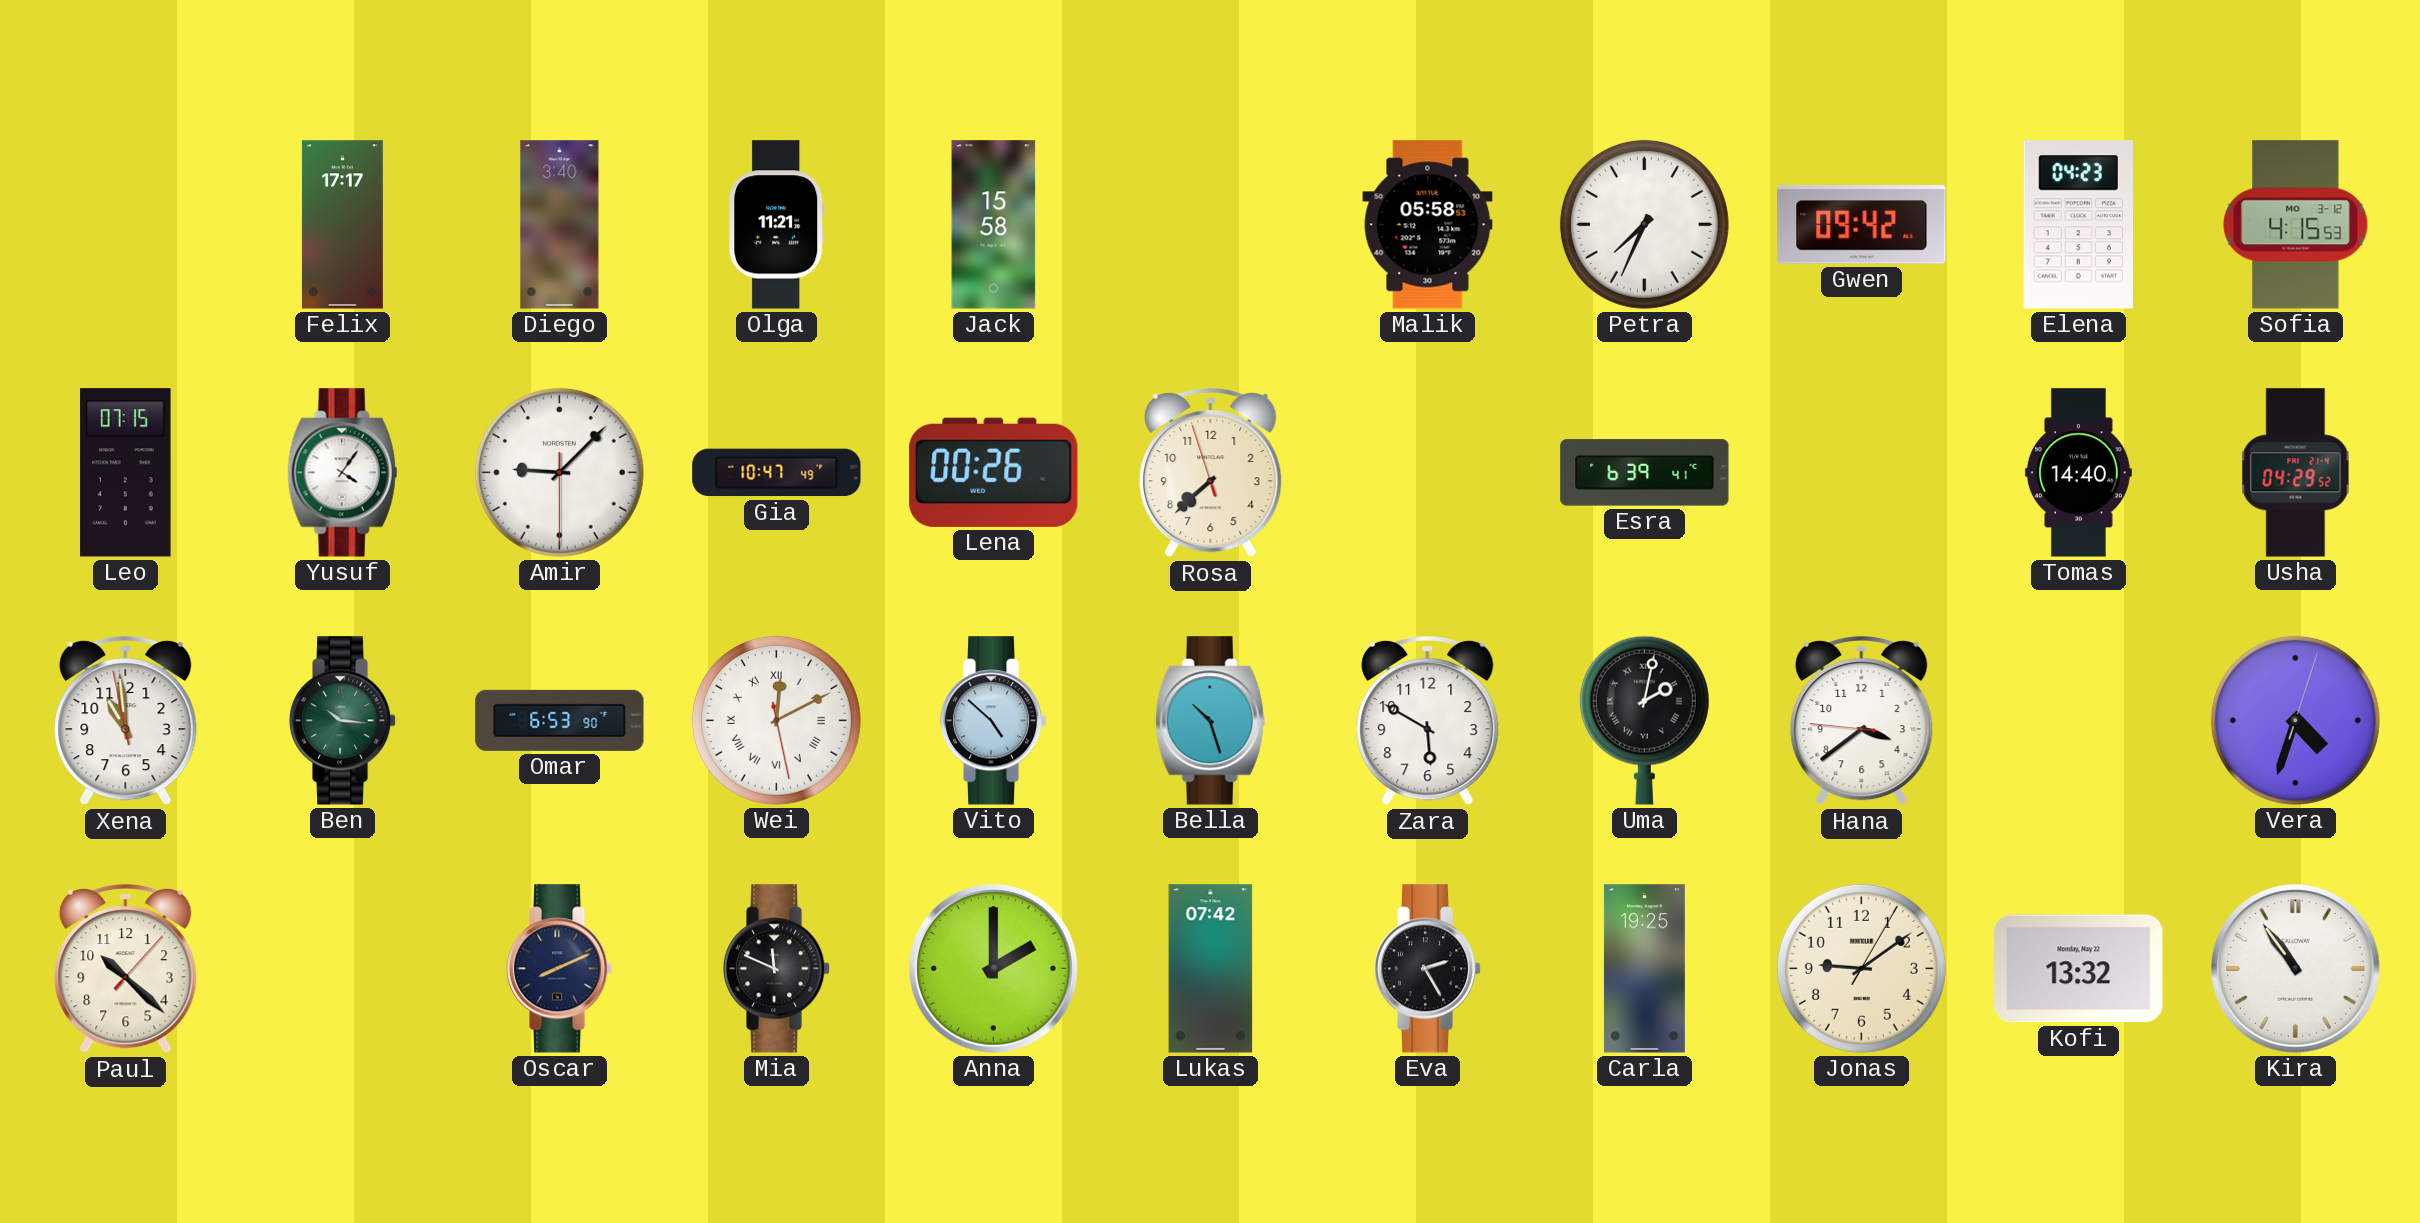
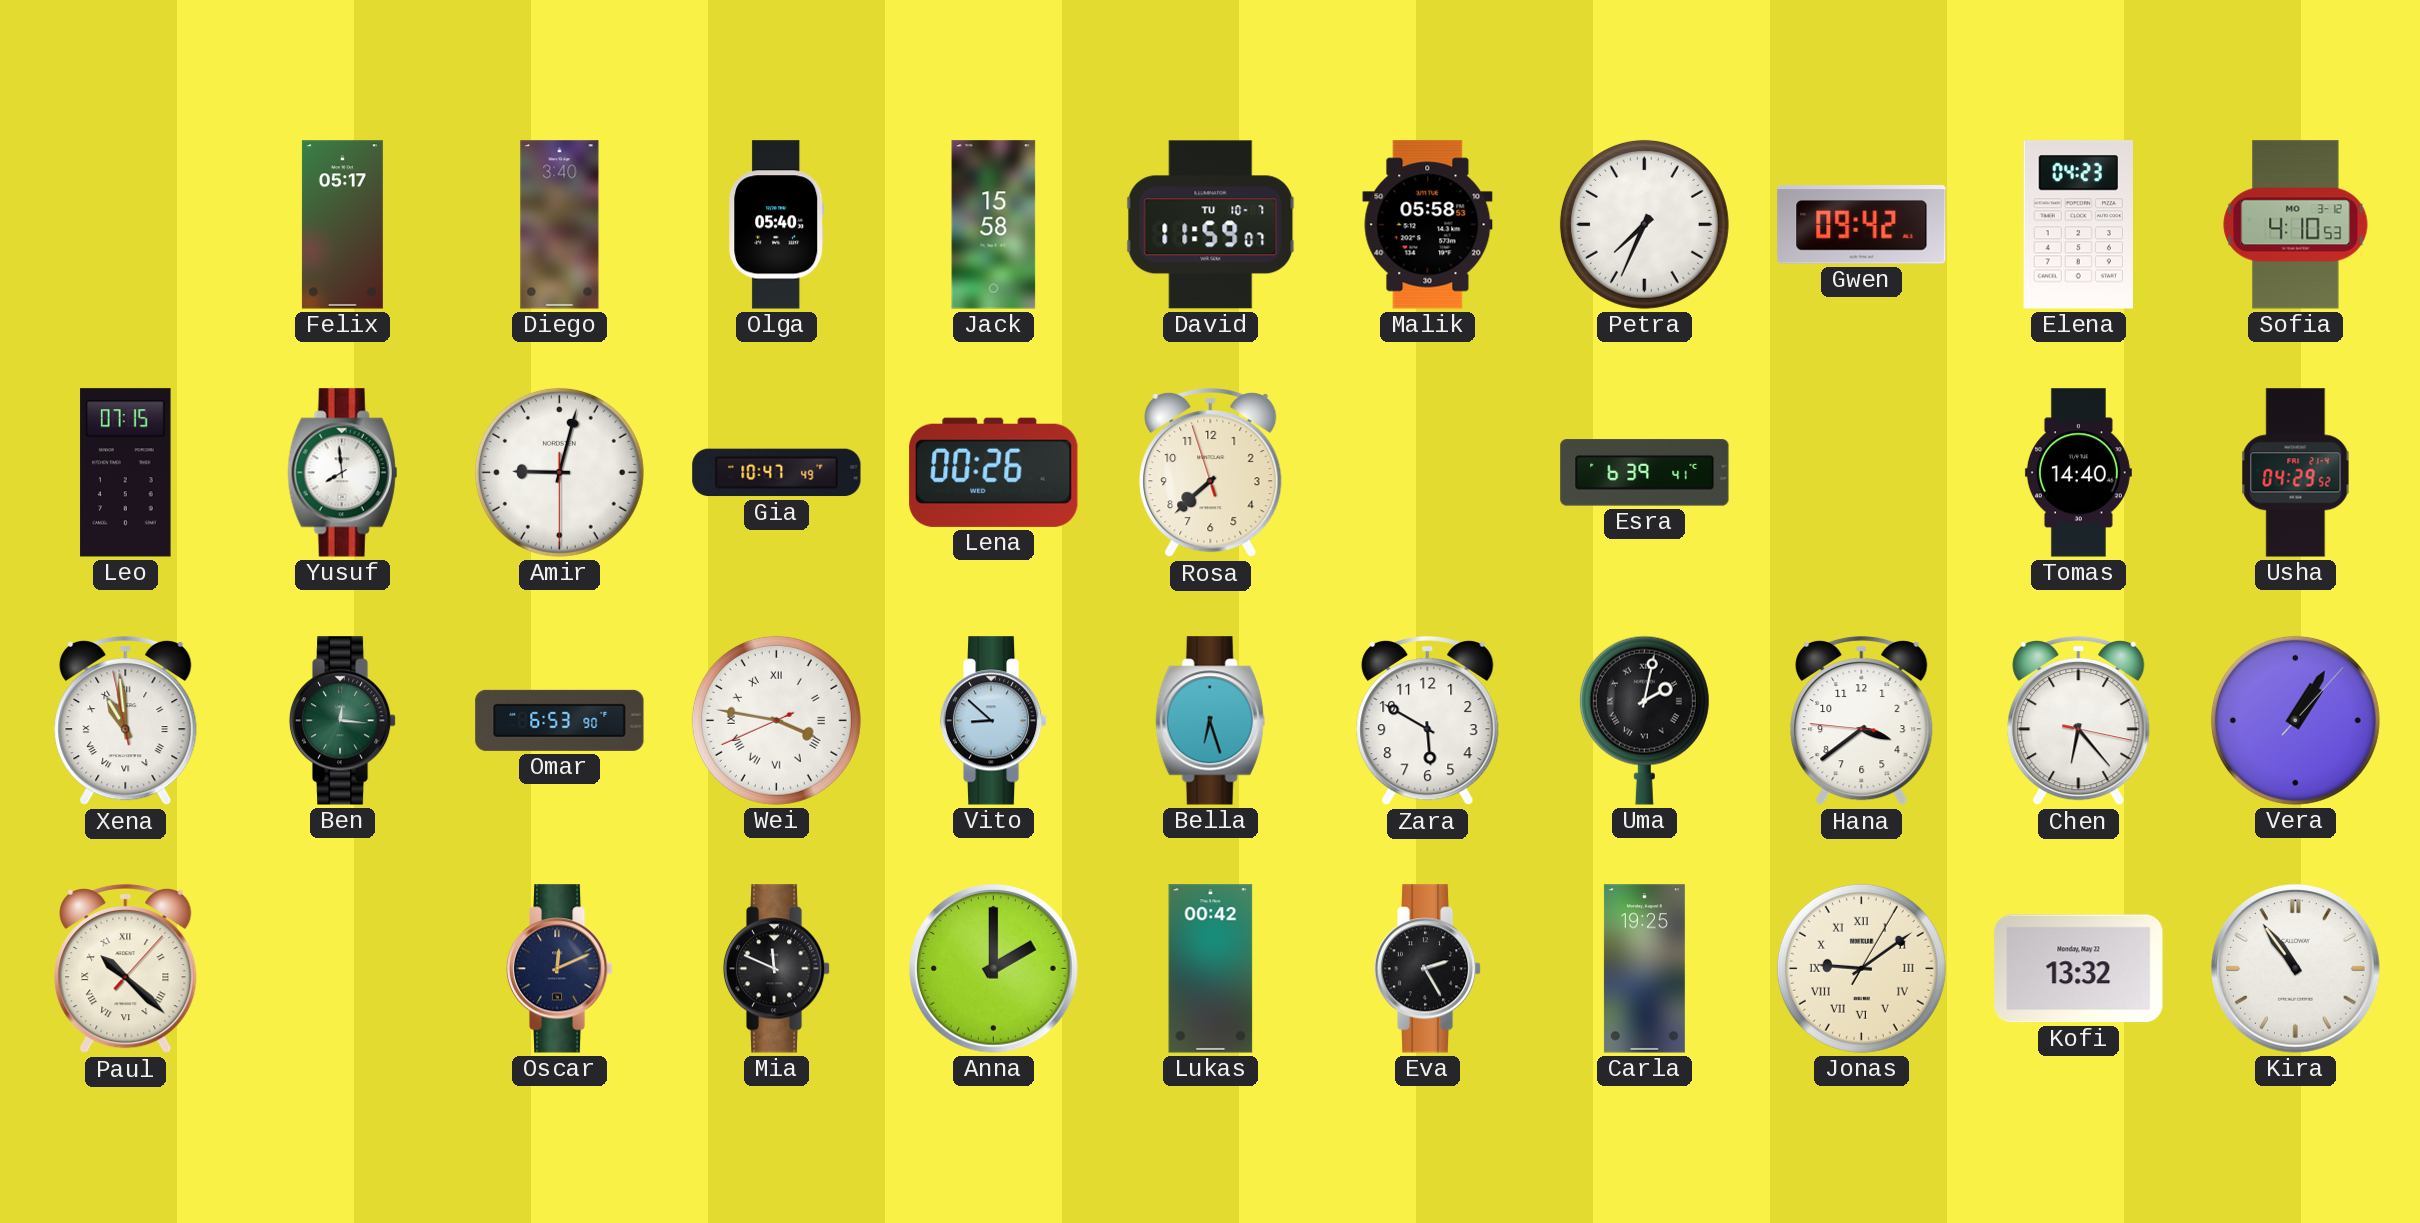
Felix: 17:17 -> 05:17 (342, 225)
Olga: 11:21 -> 05:40 (777, 225)
David: none -> 11:59 (1211, 225)
Sofia: 4:15 -> 4:10 (2296, 225)
Yusuf: 4:06 -> 7:59 (343, 473)
Amir: 9:07 -> 9:02 (559, 472)
Xena numerals: Arabic -> Roman (126, 721)
Ben: 10:16 -> 12:16 (343, 721)
Wei: 12:10 -> 3:46 (776, 720)
Vito: 4:52 -> 8:52 (994, 721)
Bella: 10:27 -> 6:27 (1211, 721)
Chen: none -> 6:23 (2079, 721)
Vera: 4:33 -> 1:05 (2295, 720)
Paul numerals: Arabic -> Roman (126, 969)
Oscar: 8:11 -> 12:11 (560, 969)
Lukas: 07:42 -> 00:42 (1211, 969)
Jonas numerals: Arabic -> Roman (1861, 968)
